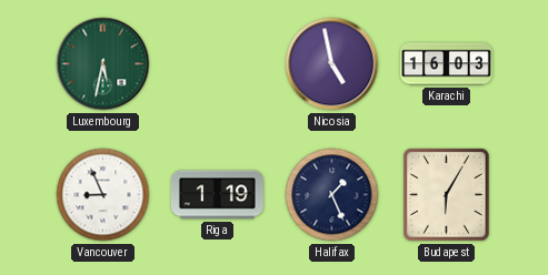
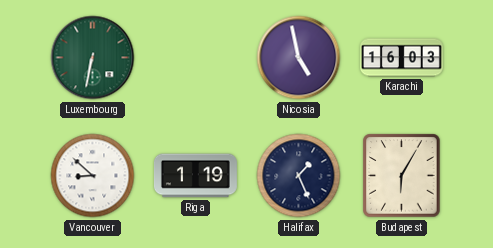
Luxembourg: 5:32 -> 6:32 (93, 58)
Vancouver: 8:56 -> 8:52 (93, 176)
